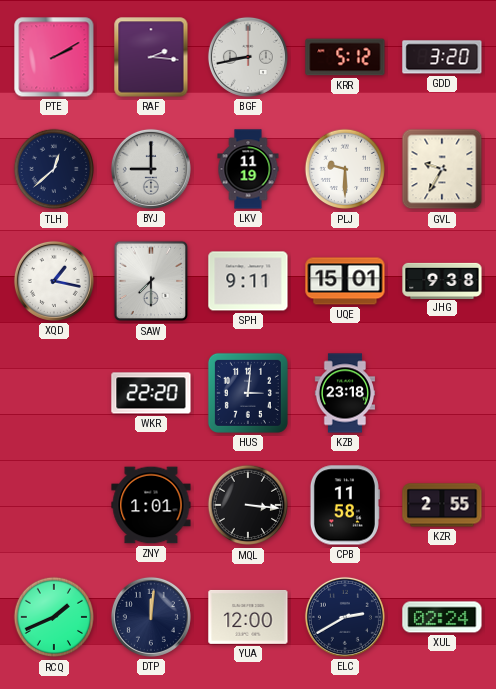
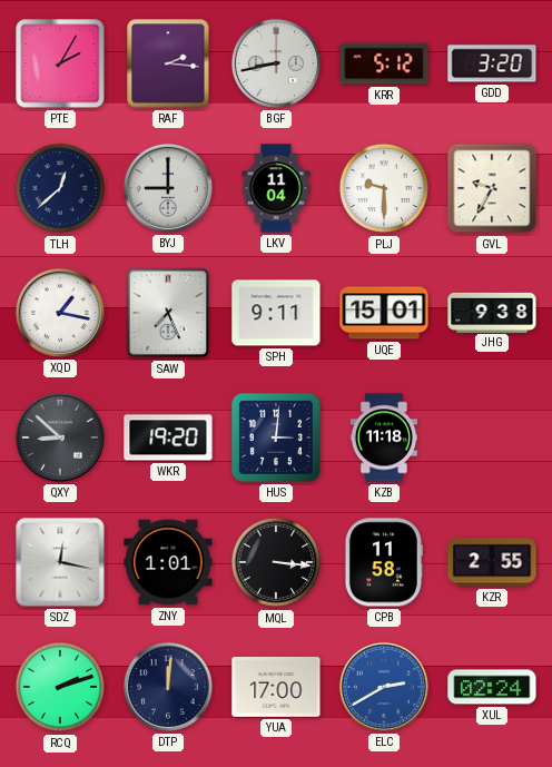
PTE: 2:10 -> 2:05 (60, 63)
LKV: 11:19 -> 11:04 (276, 188)
SAW: 7:30 -> 7:26 (168, 313)
QXY: none -> 8:52 (60, 437)
WKR: 22:20 -> 19:20 (168, 437)
KZB: 23:18 -> 11:18 (383, 437)
SDZ: none -> 12:17 (60, 562)
RCQ: 1:41 -> 2:12 (60, 687)
YUA: 12:00 -> 17:00 (276, 687)
ELC dial: navy -> blue (384, 687)
